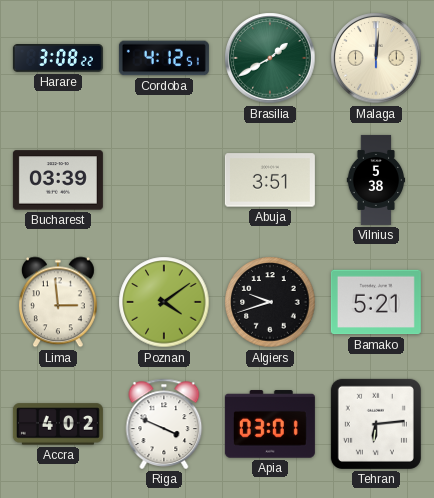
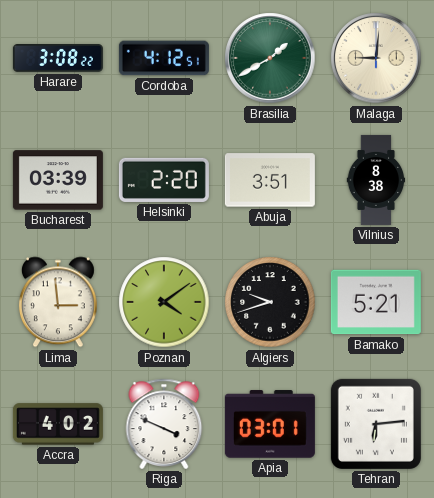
Malaga: 12:01 -> 9:01 (376, 58)
Helsinki: none -> 2:20 (164, 180)
Vilnius: 5:38 -> 8:38 (376, 180)
